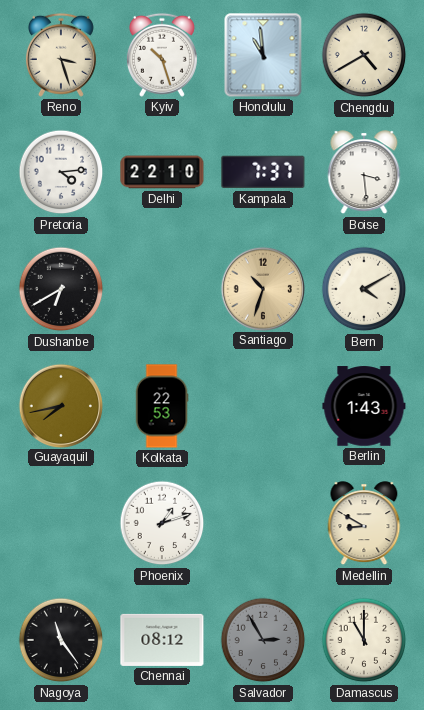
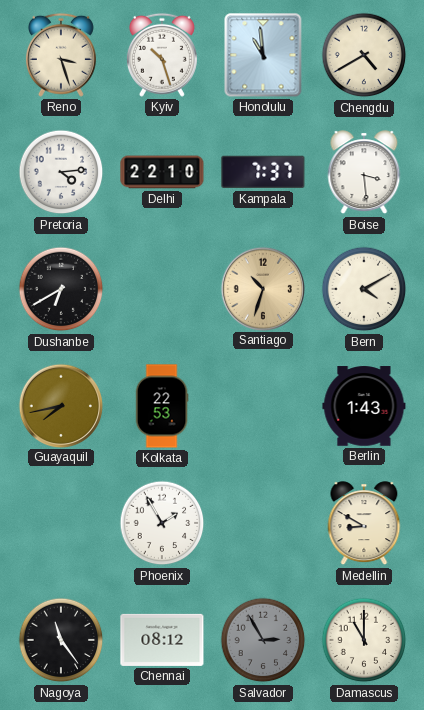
Phoenix: 1:12 -> 1:55 (162, 523)
